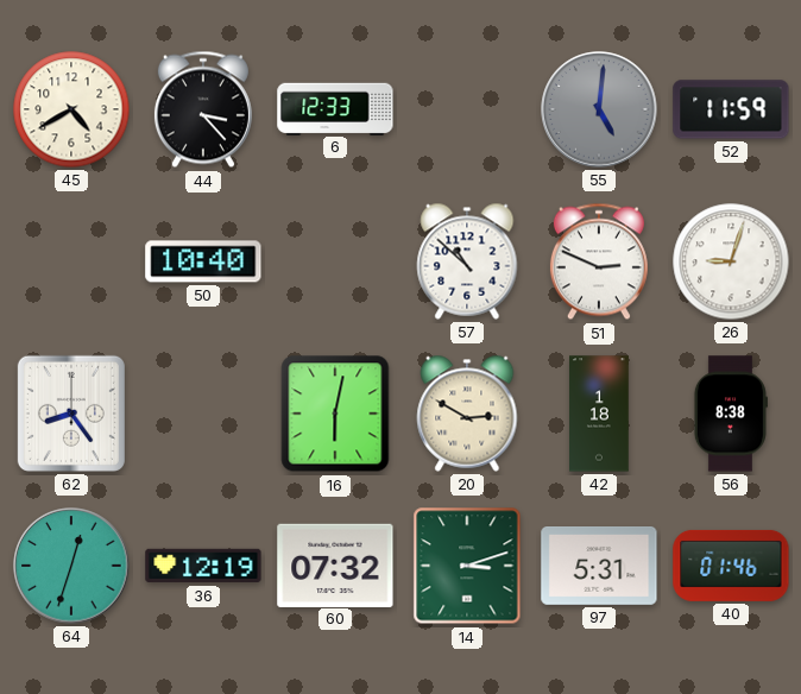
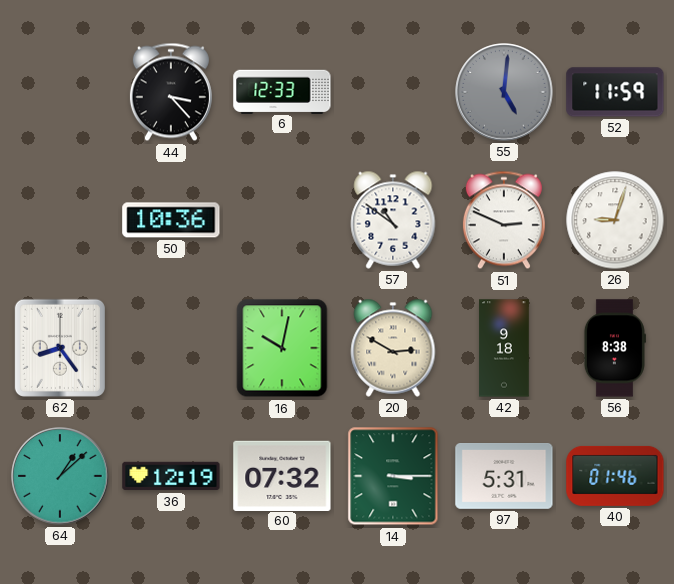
45: 4:40 -> none (71, 109)
50: 10:40 -> 10:36 (171, 220)
57: 10:52 -> 10:51 (393, 220)
16: 6:02 -> 10:02 (282, 348)
42: 1:18 -> 9:18 (504, 348)
64: 12:33 -> 1:08 (60, 476)
14: 3:12 -> 3:15 (393, 476)
